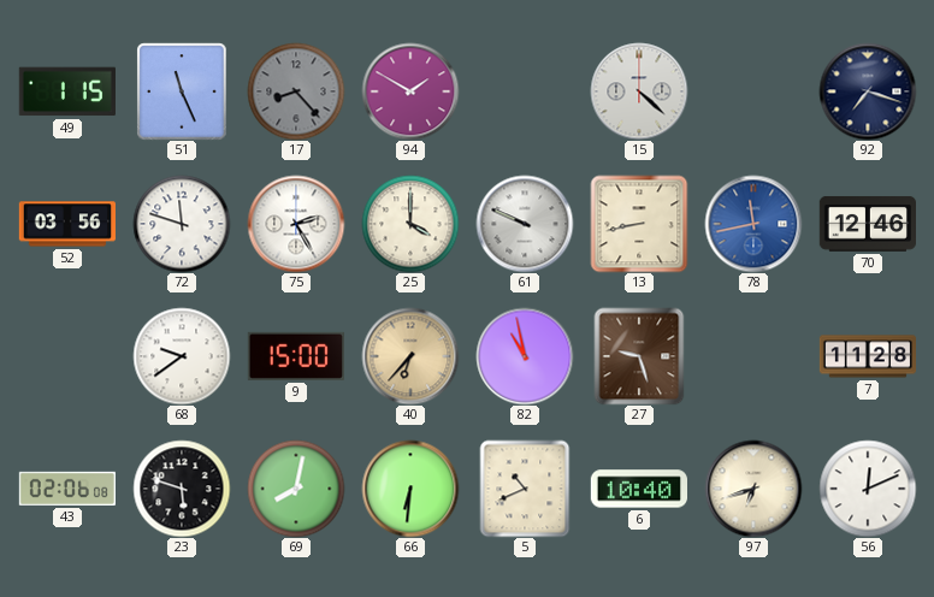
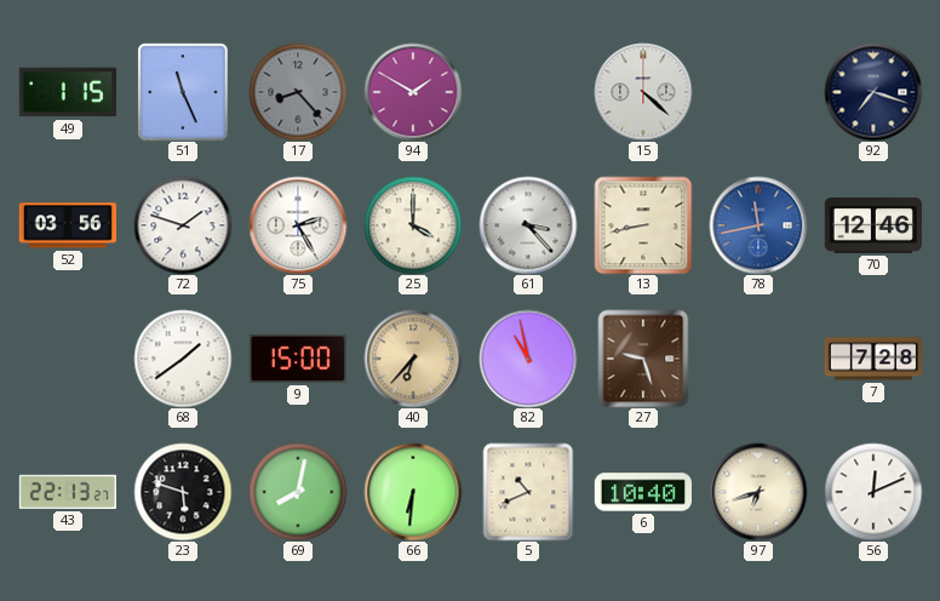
72: 11:48 -> 1:48 (183, 225)
61: 9:49 -> 3:23 (528, 225)
68: 9:39 -> 1:39 (183, 359)
7: 11:28 -> 7:28 (872, 359)
43: 02:06 -> 22:13 (68, 492)
